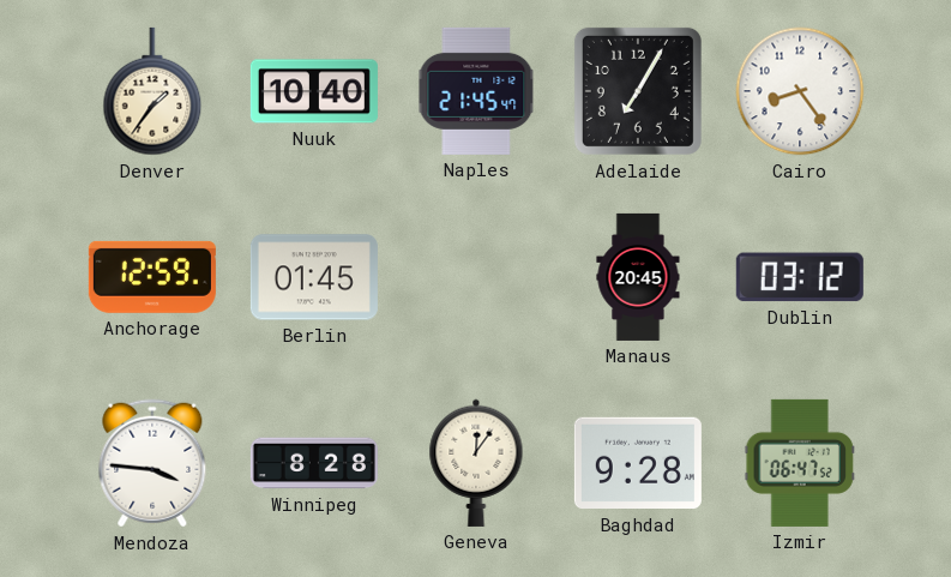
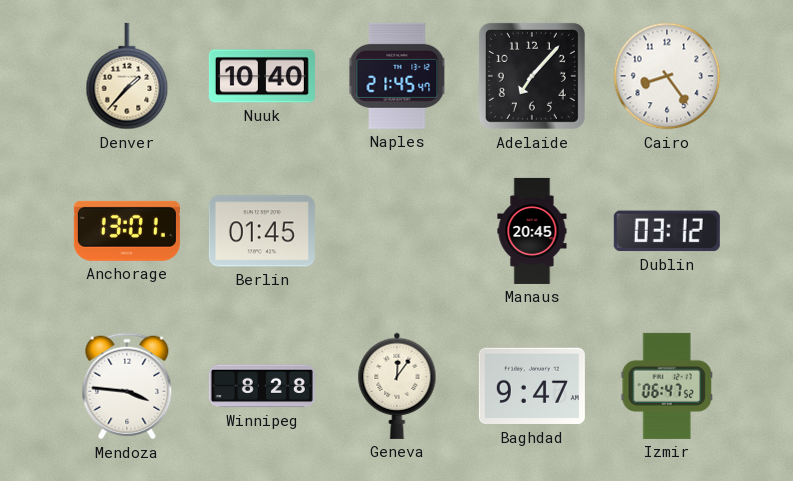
Denver: 1:36 -> 1:37 (127, 76)
Adelaide: 7:05 -> 7:07 (532, 76)
Anchorage: 12:59 -> 13:01 (127, 231)
Baghdad: 9:28 -> 9:47 (532, 386)
